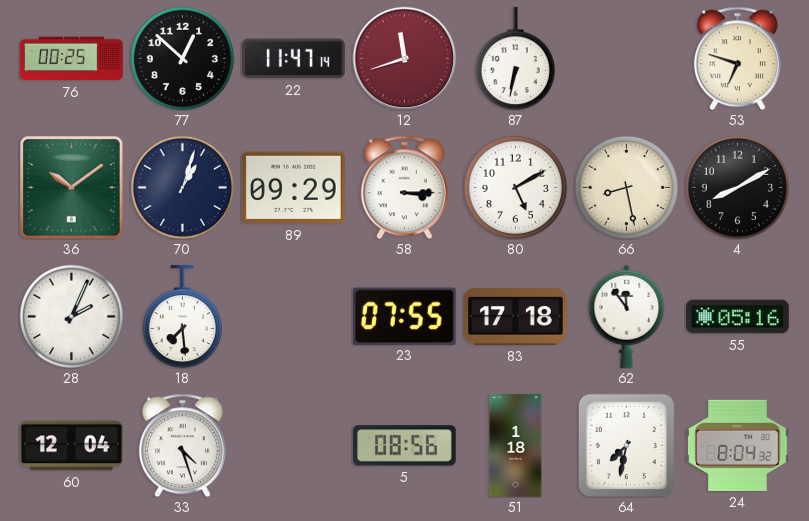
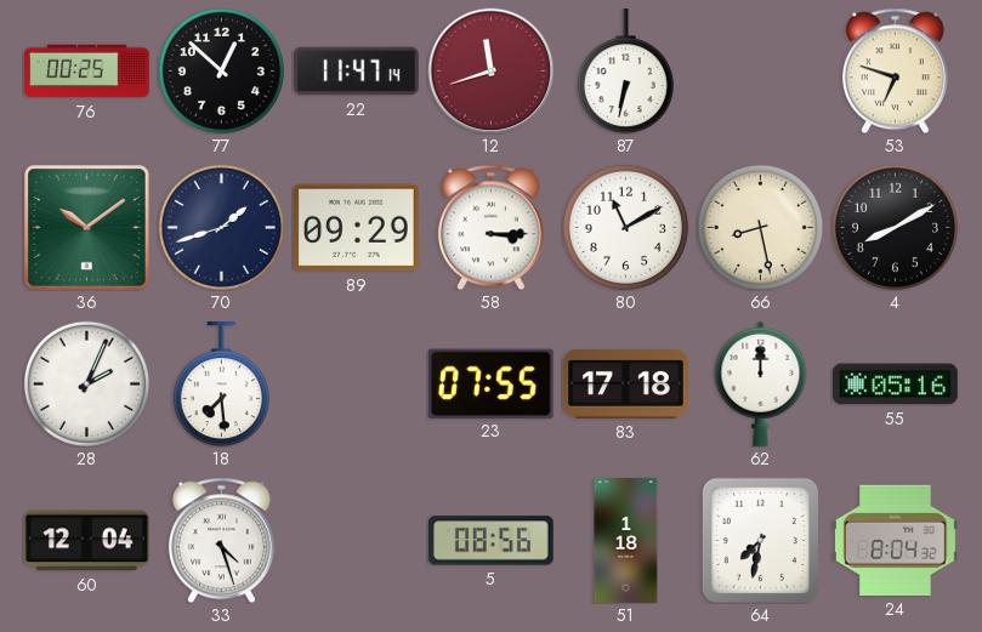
70: 1:03 -> 1:42 (221, 227)
80: 5:10 -> 11:10 (625, 227)
62: 11:54 -> 12:00 (761, 383)
